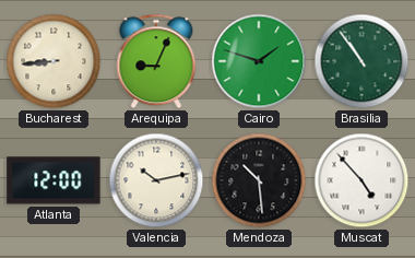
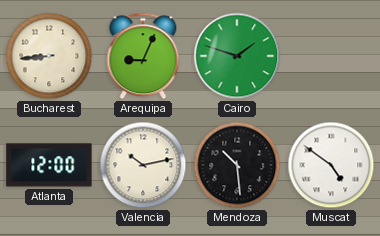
Brasilia: 10:54 -> none (361, 61)
Muscat: 4:53 -> 4:51 (331, 165)
